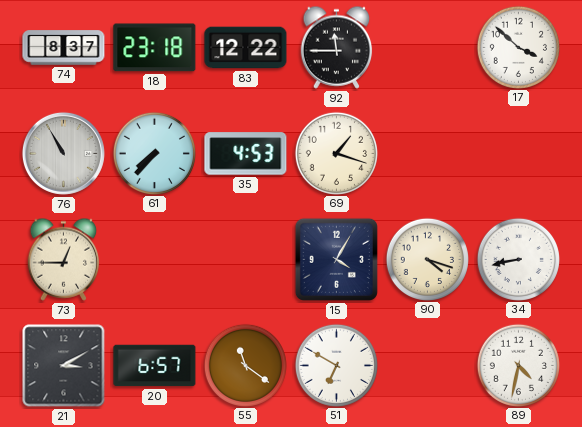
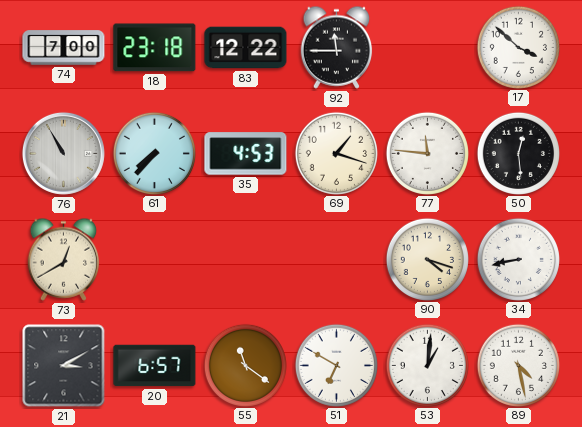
74: 8:37 -> 7:00 (64, 48)
77: none -> 11:46 (427, 153)
50: none -> 12:29 (518, 153)
73: 12:45 -> 12:40 (64, 259)
15: 4:05 -> none (336, 259)
53: none -> 1:01 (427, 365)
89: 4:32 -> 4:28 (518, 365)
